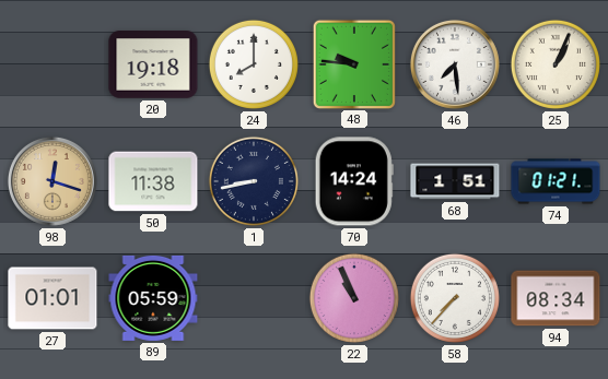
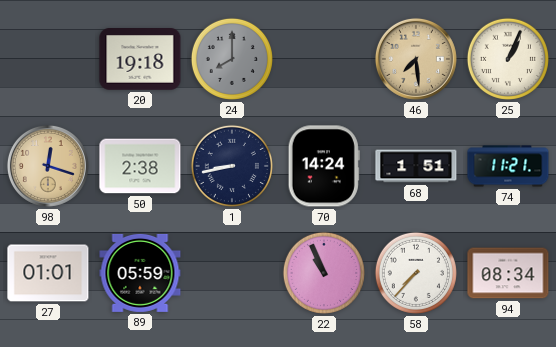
24 dial: white -> grey (232, 59)
48: 9:46 -> none (353, 63)
46 dial: white -> champagne (416, 59)
50: 11:38 -> 2:38 (140, 166)
74: 01:21 -> 11:21 (508, 166)
